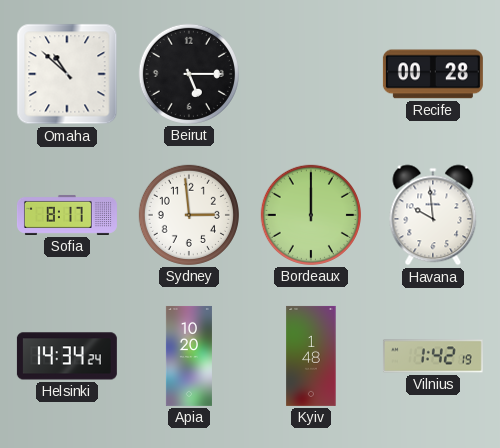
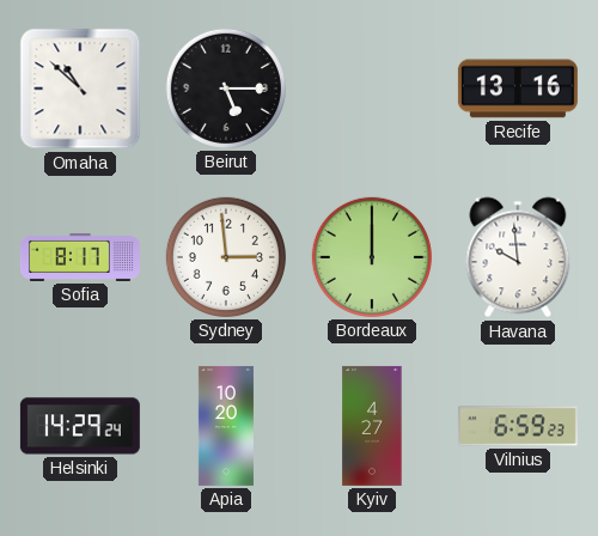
Recife: 00:28 -> 13:16 (518, 89)
Helsinki: 14:34 -> 14:29 (80, 426)
Kyiv: 1:48 -> 4:27 (372, 426)
Vilnius: 1:42 -> 6:59 (518, 426)
